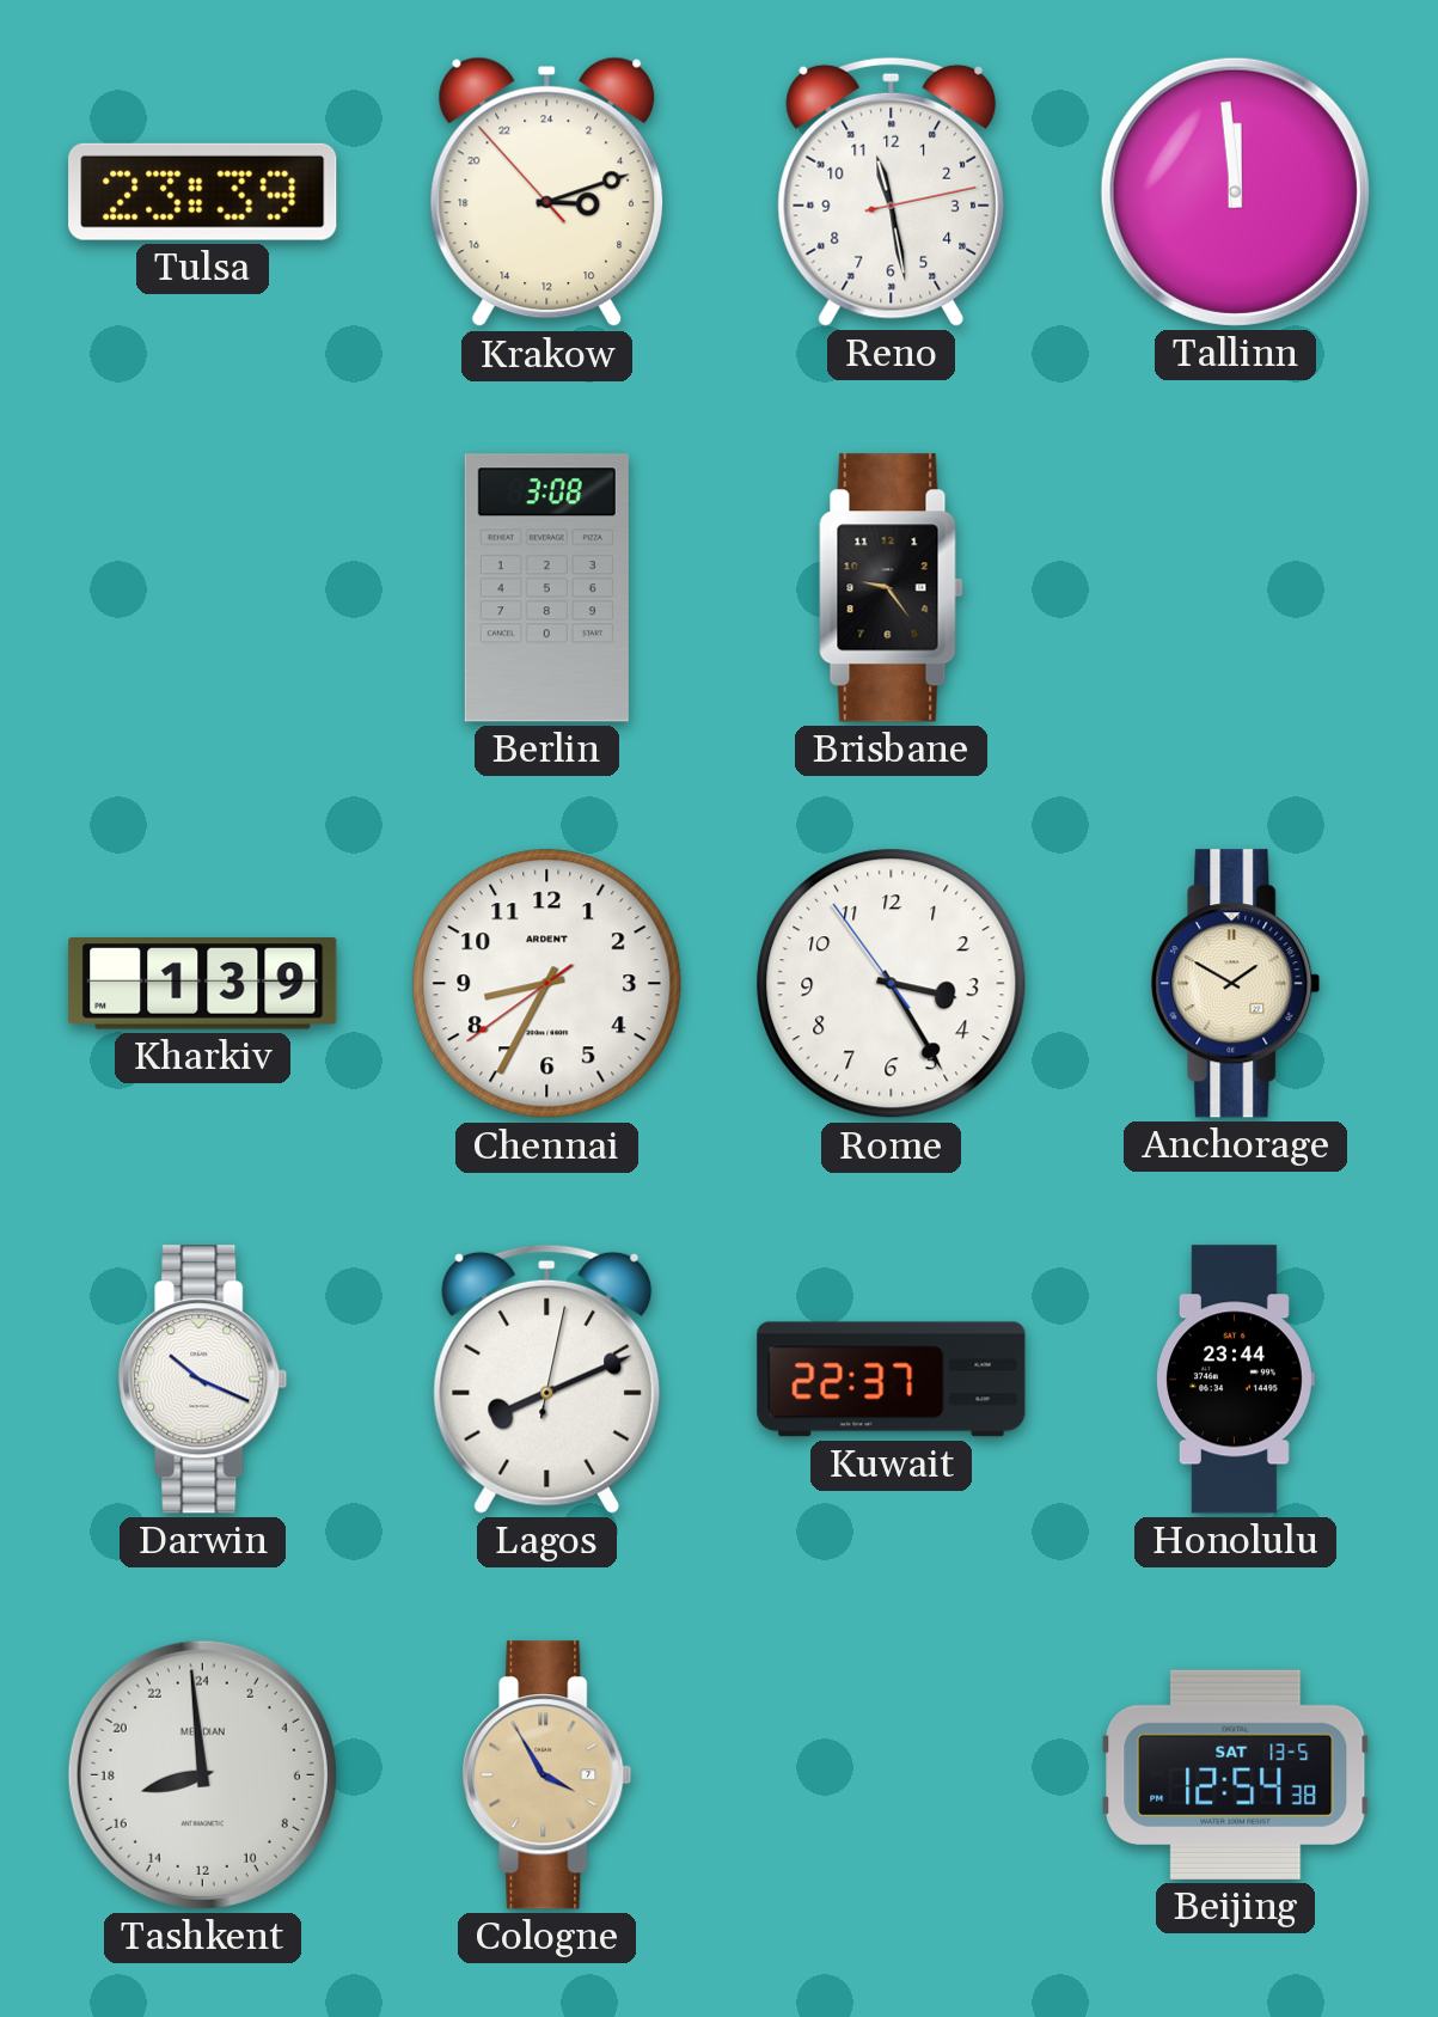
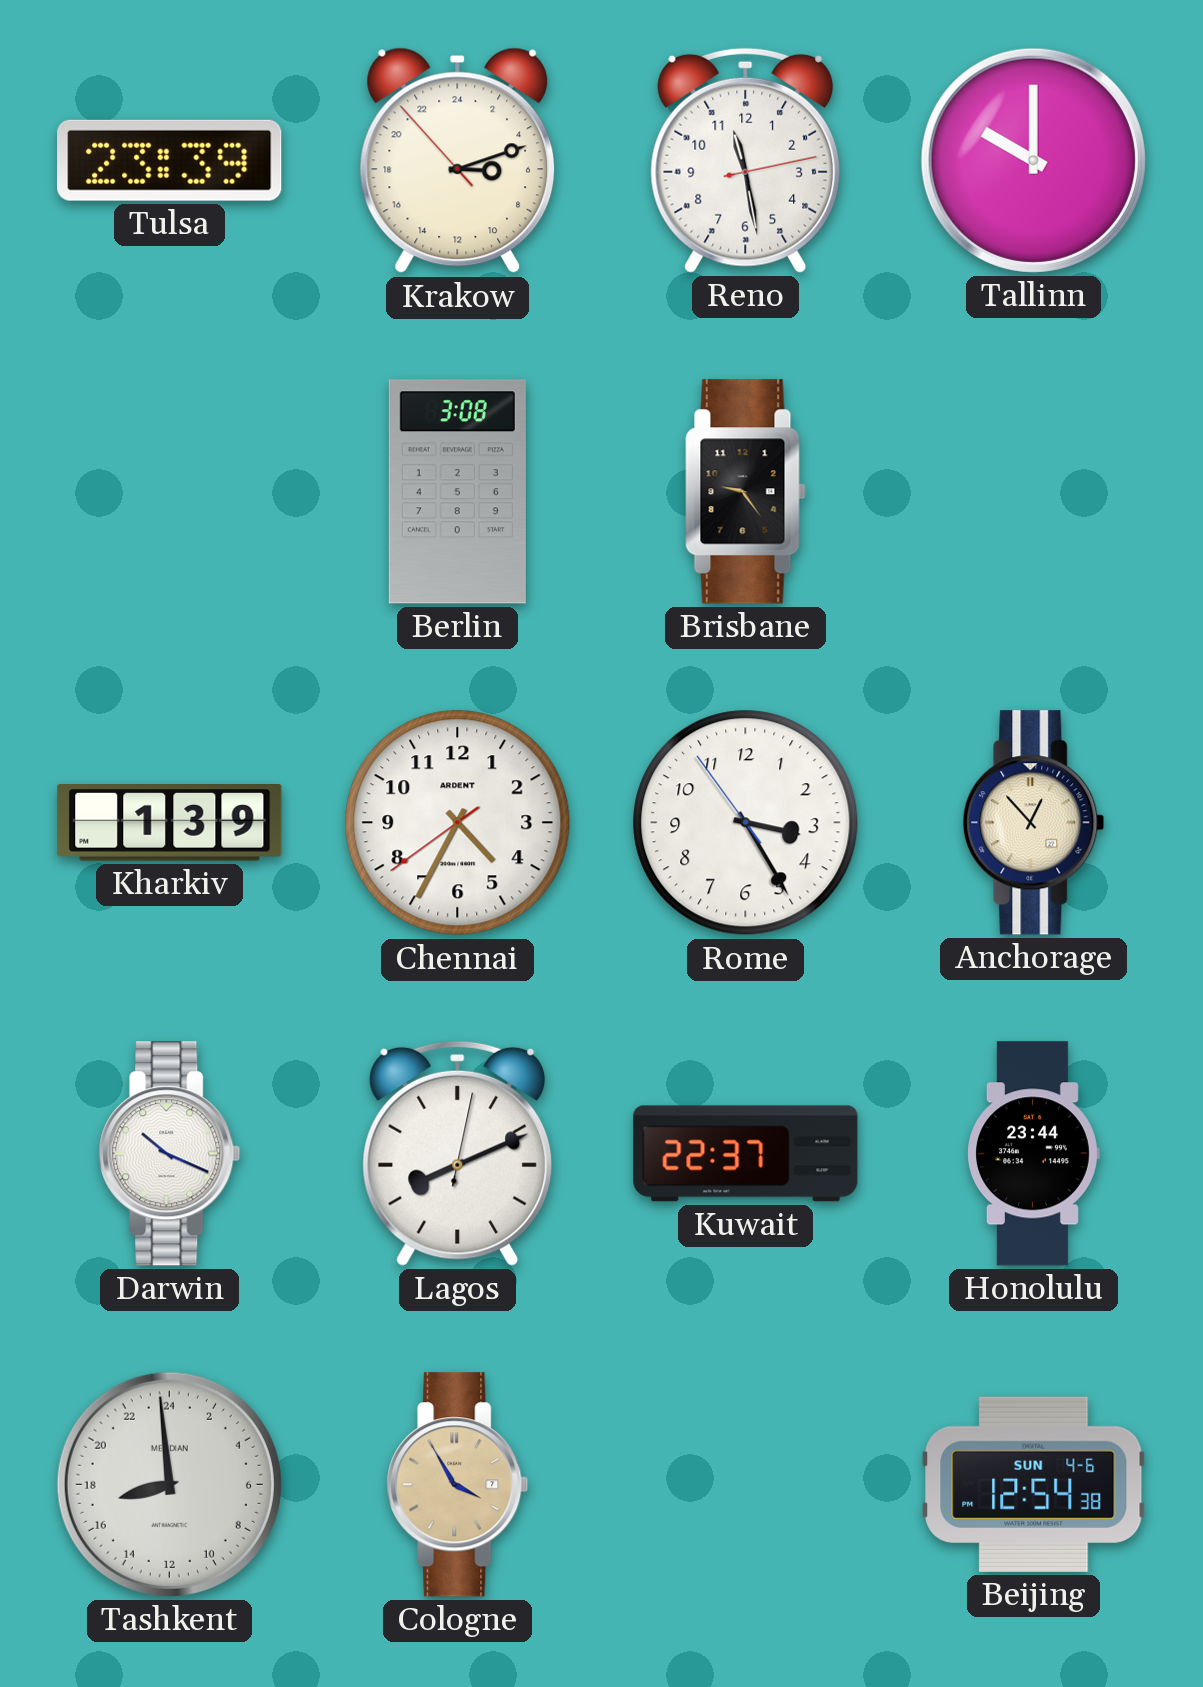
Tallinn: 11:59 -> 10:00 (1033, 160)
Chennai: 8:34 -> 4:34 (458, 823)
Anchorage: 1:50 -> 12:53 (1034, 823)
Beijing date: SAT 13-5 -> SUN 4-6 (1034, 1484)
